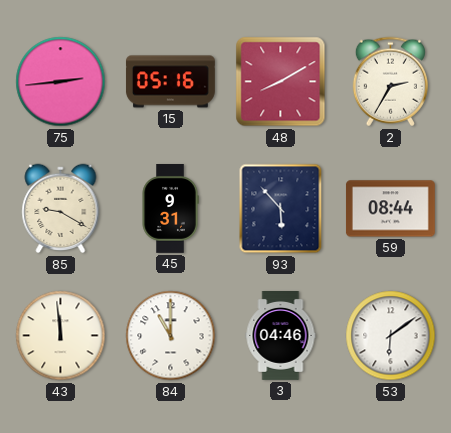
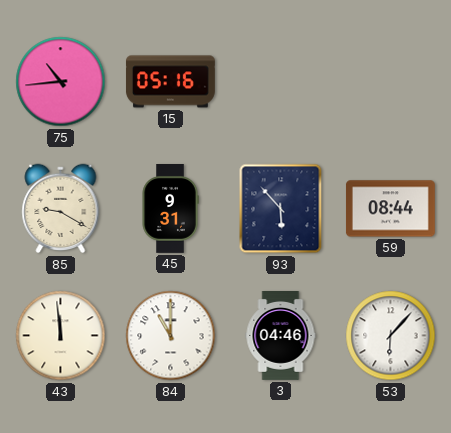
75: 2:44 -> 10:44 (61, 82)
48: 8:10 -> none (281, 82)
2: 2:35 -> none (390, 82)
53: 6:09 -> 6:07 (391, 336)
